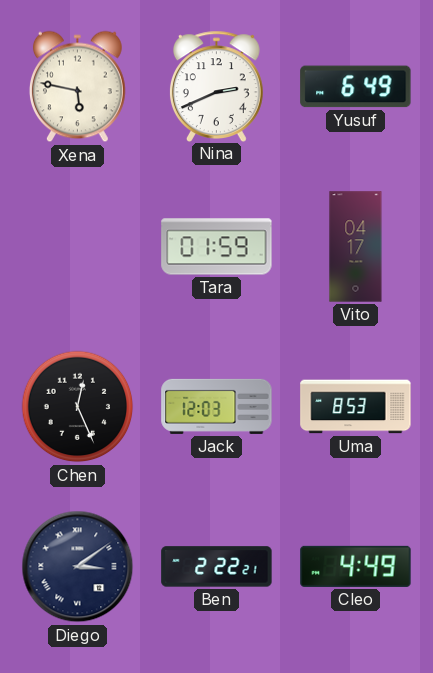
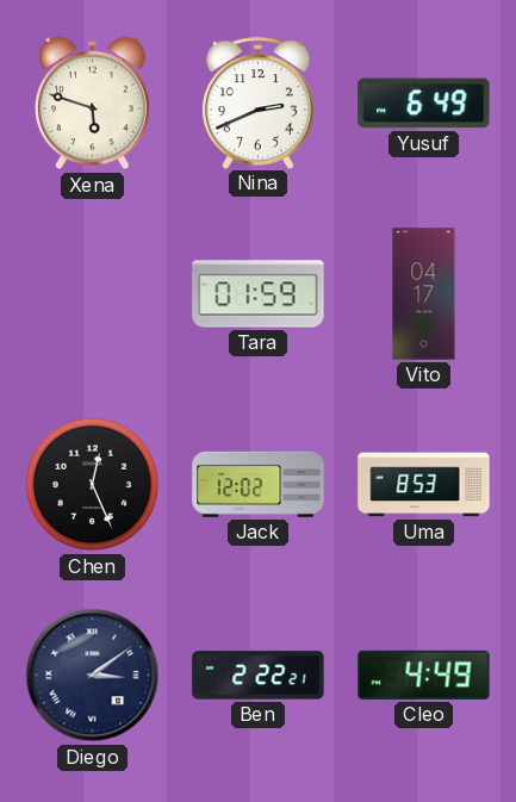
Xena: 5:47 -> 5:48 (92, 104)
Jack: 12:03 -> 12:02 (259, 484)
